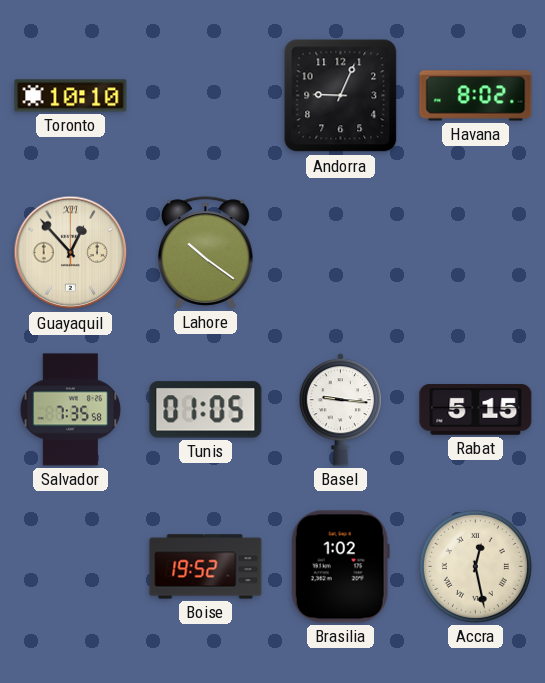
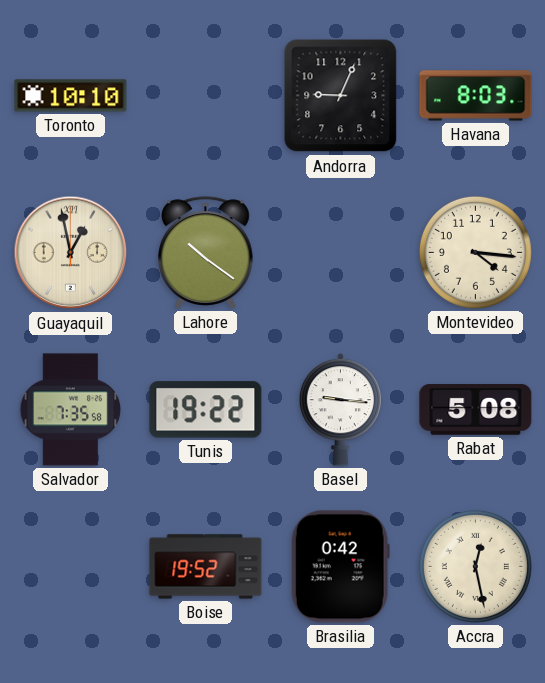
Havana: 8:02 -> 8:03 (476, 96)
Guayaquil: 12:53 -> 12:58 (71, 253)
Montevideo: none -> 4:16 (475, 252)
Tunis: 01:05 -> 19:22 (206, 410)
Rabat: 5:15 -> 5:08 (476, 410)
Brasilia: 1:02 -> 0:42 (340, 567)
